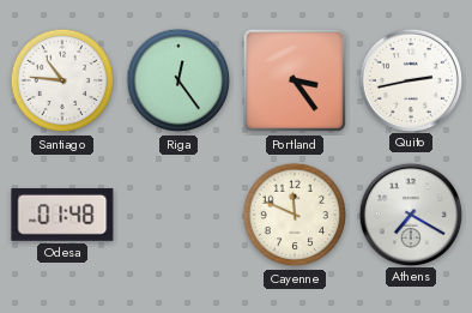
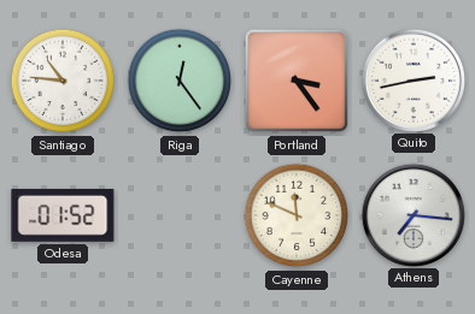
Odesa: 01:48 -> 01:52 (63, 215)
Athens: 7:20 -> 7:16 (412, 214)
